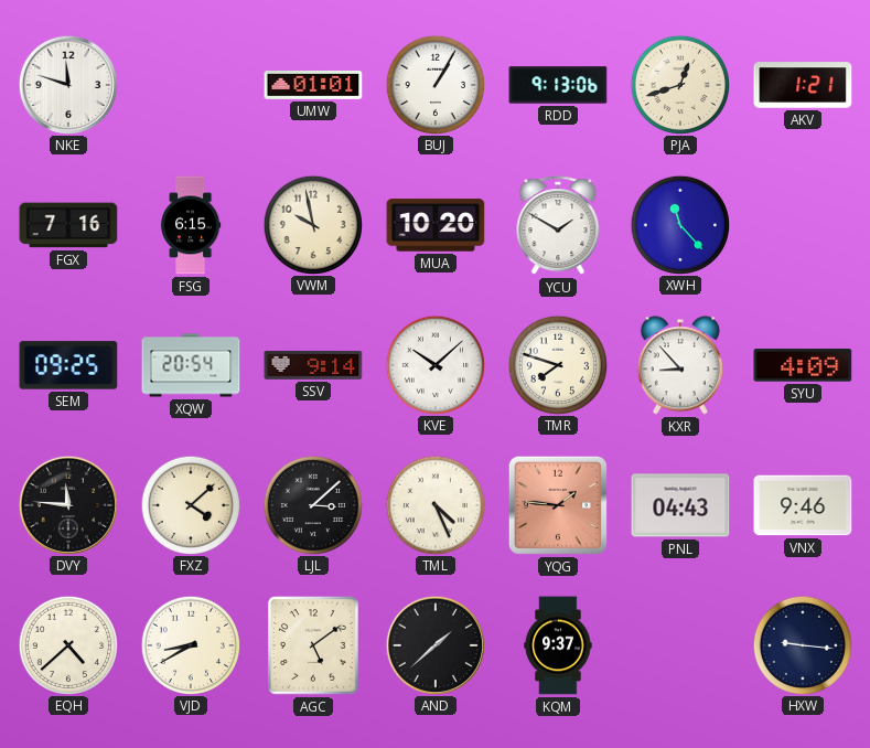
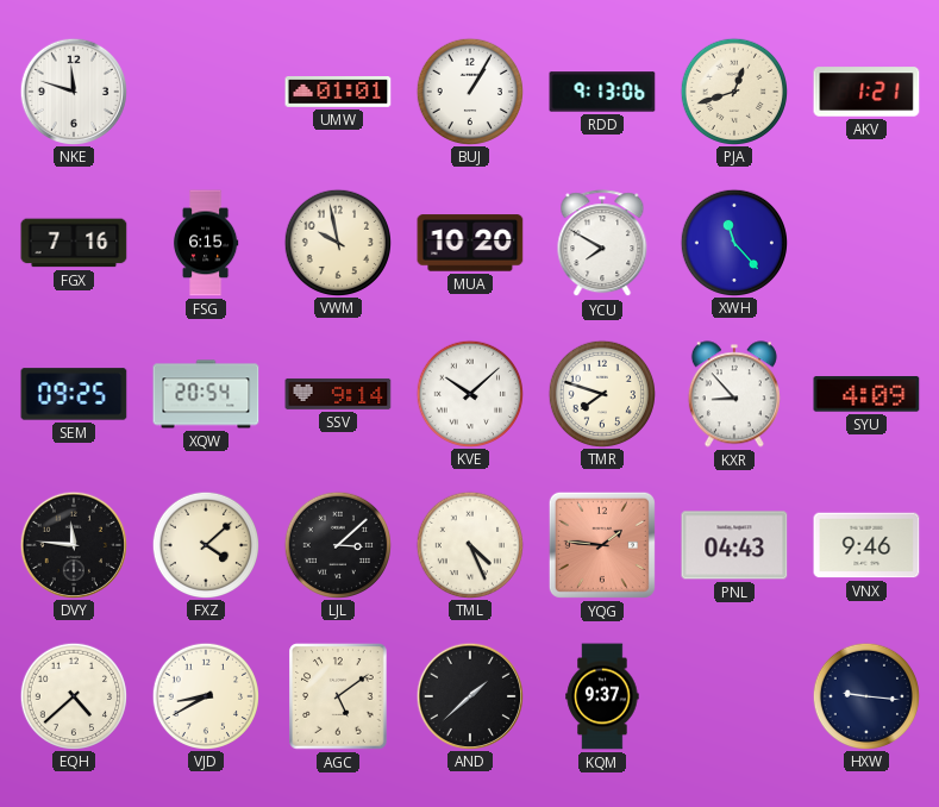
YCU: 1:50 -> 7:50 (602, 244)
